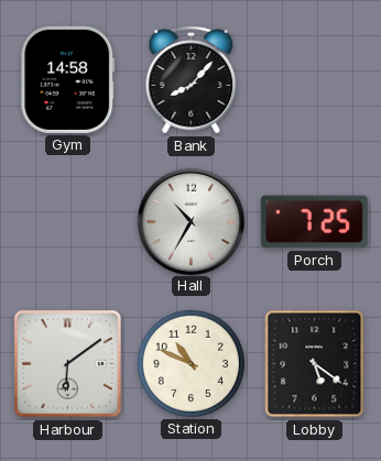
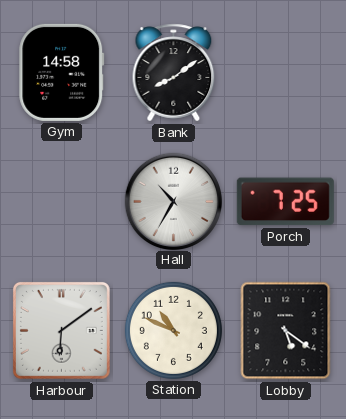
Bank: 8:07 -> 8:09 (174, 73)
